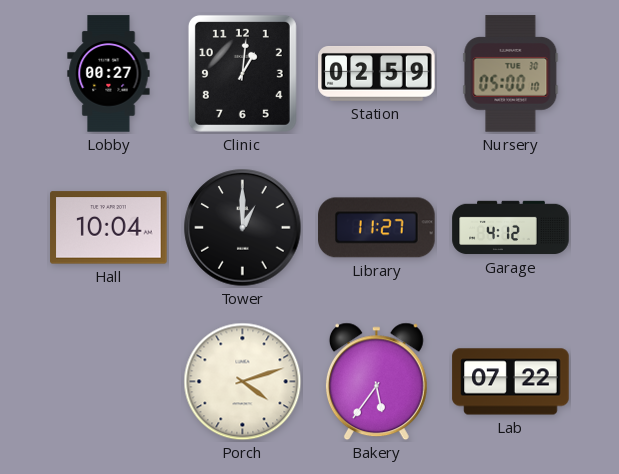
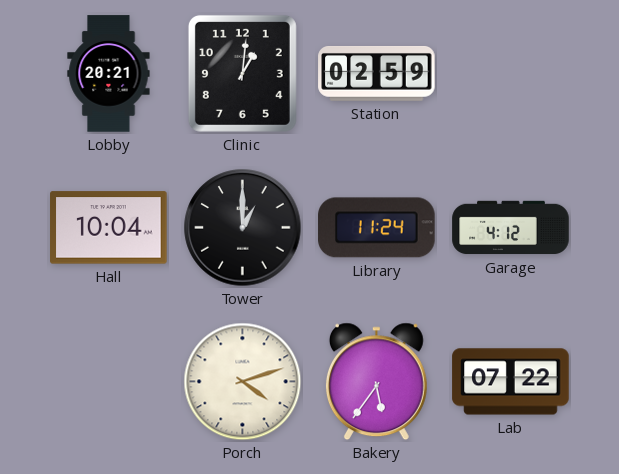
Lobby: 00:27 -> 20:21 (109, 74)
Nursery: 05:00 -> none (511, 74)
Library: 11:27 -> 11:24 (377, 228)
